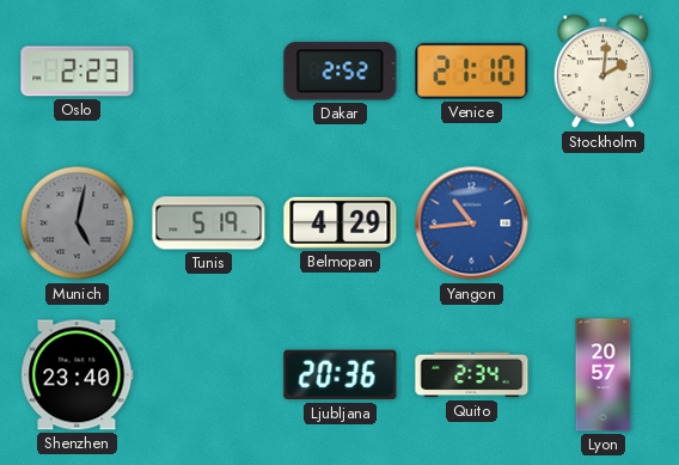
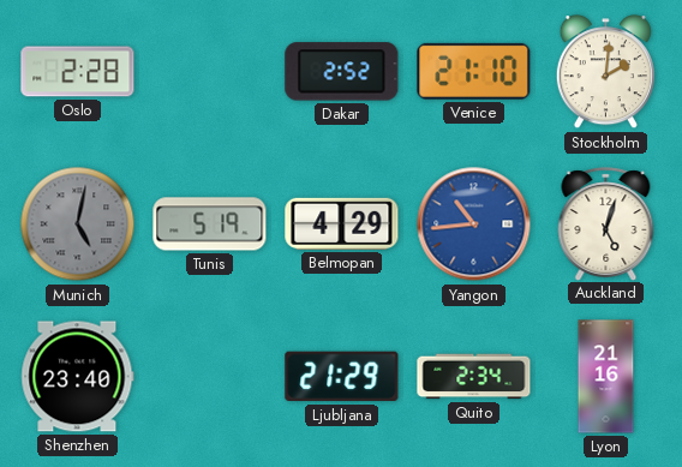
Oslo: 2:23 -> 2:28 (78, 72)
Auckland: none -> 5:03 (606, 223)
Ljubljana: 20:36 -> 21:29 (342, 377)
Lyon: 20:57 -> 21:16 (606, 377)
